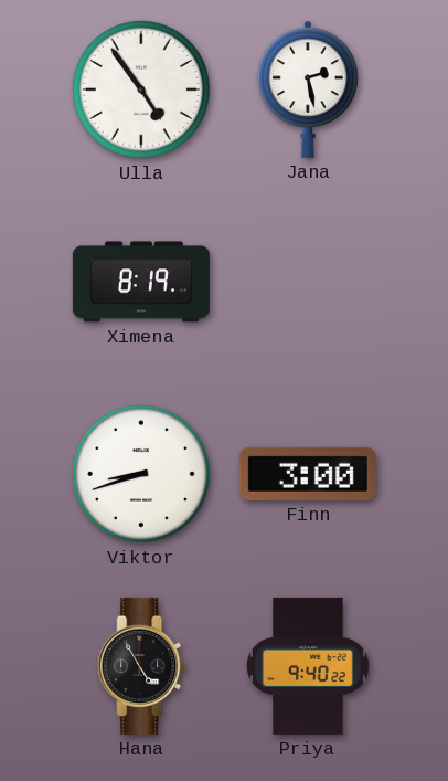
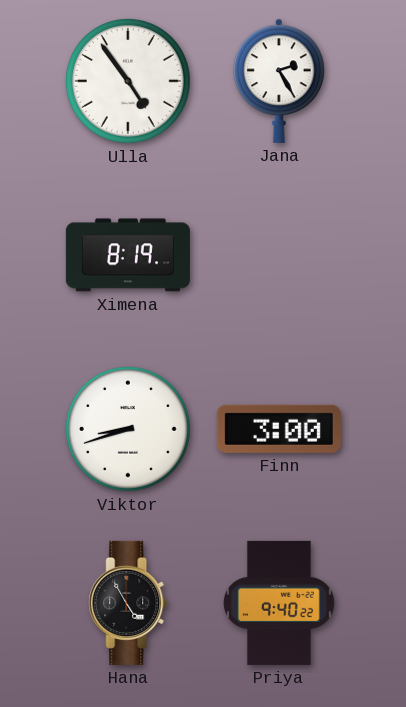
Jana: 2:28 -> 2:25 (279, 81)
